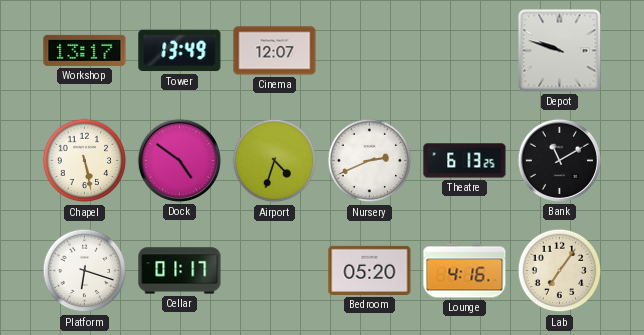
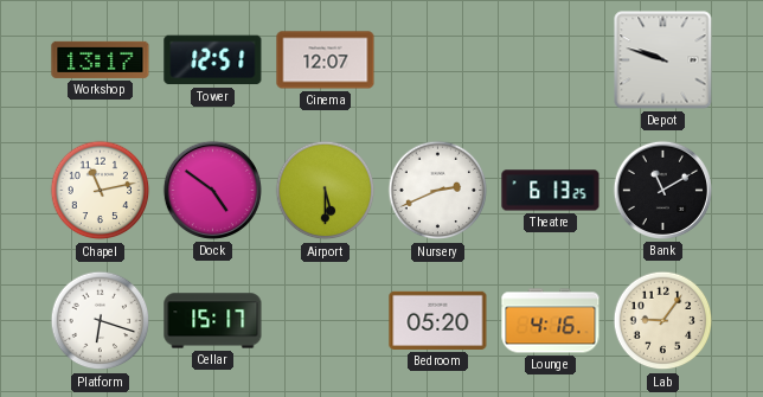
Tower: 13:49 -> 12:51 (213, 60)
Chapel: 5:28 -> 11:13 (101, 191)
Airport: 4:33 -> 5:30 (326, 191)
Cellar: 01:17 -> 15:17 (213, 321)
Lab: 7:06 -> 9:06 (663, 321)
